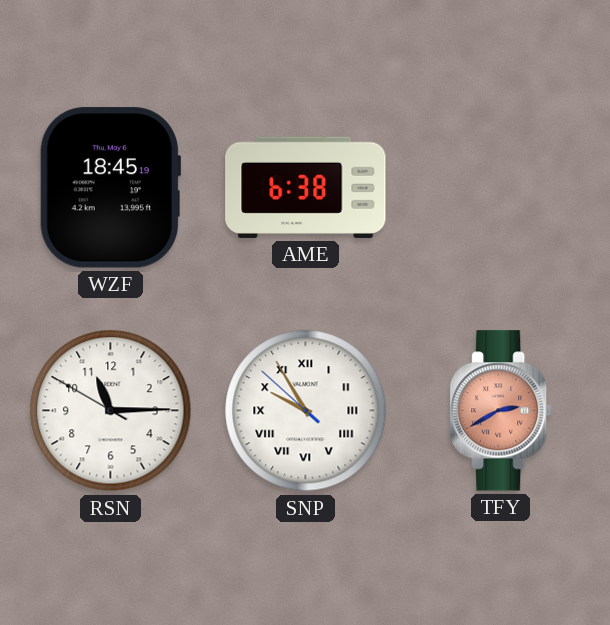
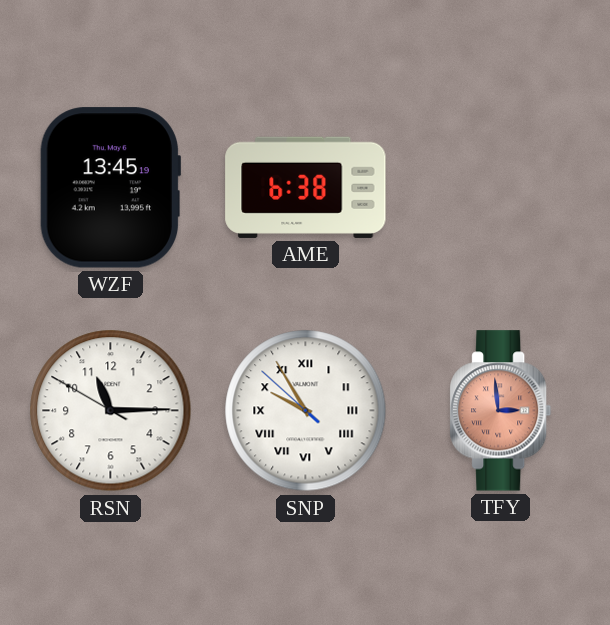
WZF: 18:45 -> 13:45 (110, 188)
TFY: 2:40 -> 2:59 (501, 411)
